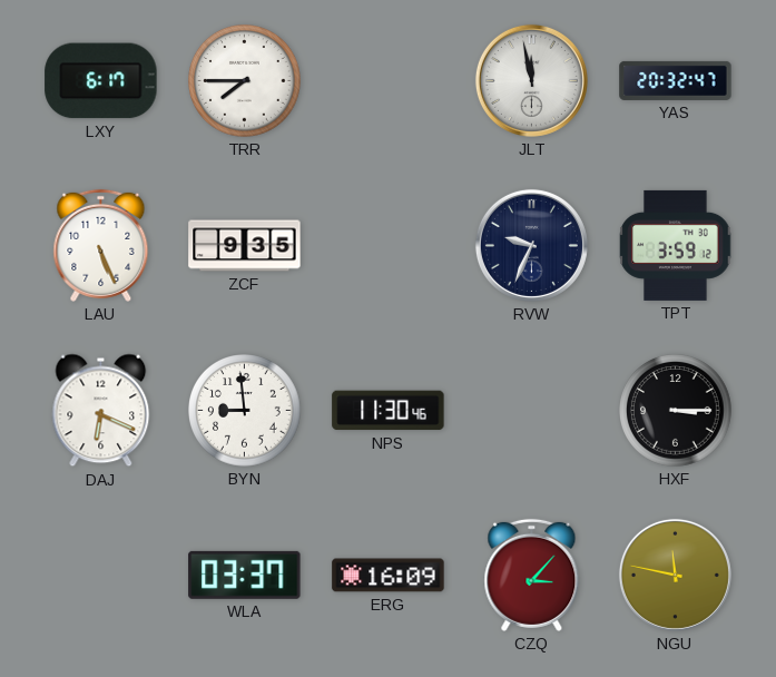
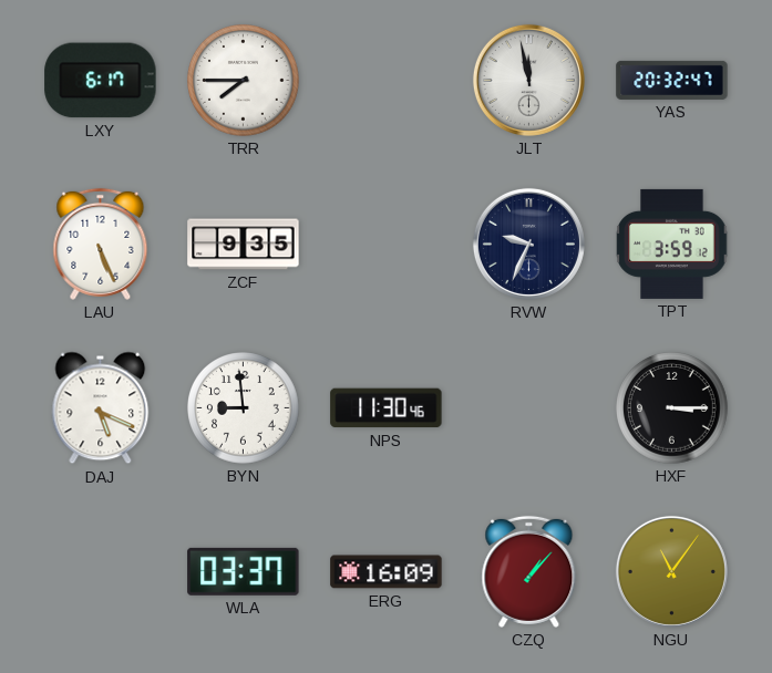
DAJ: 6:19 -> 5:19 (101, 408)
CZQ: 3:07 -> 1:07 (529, 571)
NGU: 11:47 -> 11:06 (671, 571)
